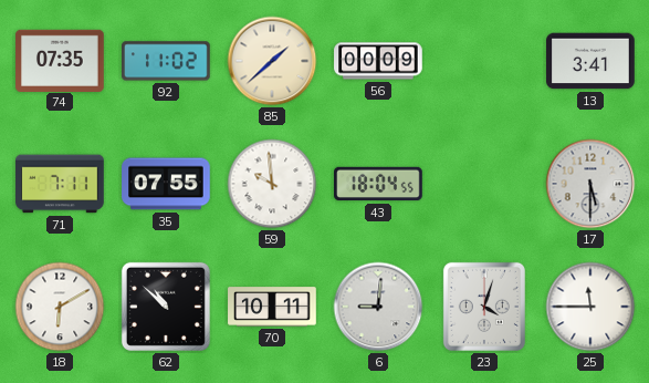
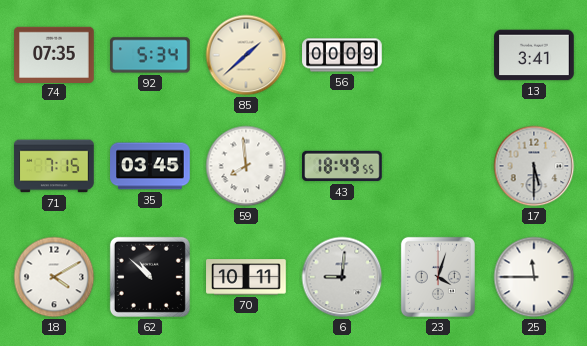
92: 11:02 -> 5:34 (150, 55)
71: 7:11 -> 7:15 (54, 166)
35: 07:55 -> 03:45 (150, 166)
59: 9:59 -> 7:59 (246, 166)
43: 18:04 -> 18:49 (342, 166)
18: 6:10 -> 4:10 (54, 277)
